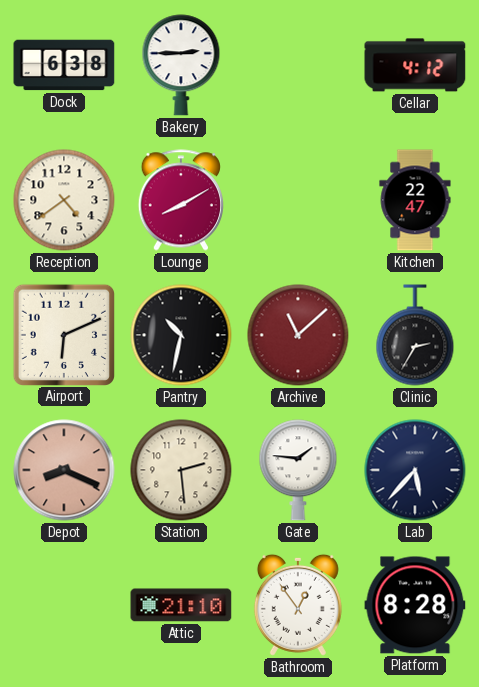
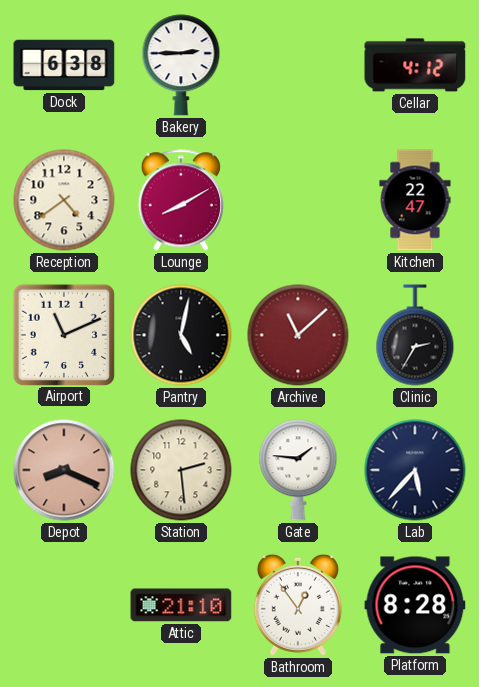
Airport: 6:11 -> 11:11 (63, 334)
Pantry: 10:32 -> 5:02 (181, 335)
